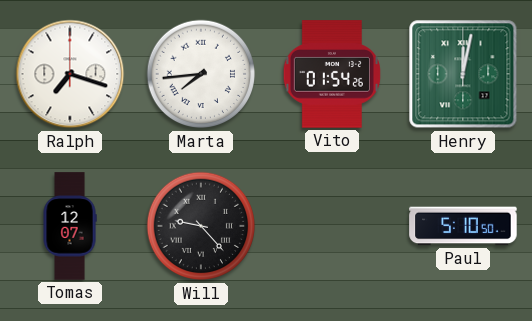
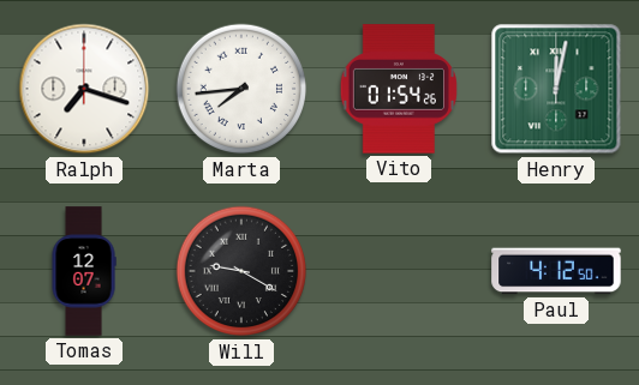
Will: 9:23 -> 9:20 (241, 271)
Paul: 5:10 -> 4:12 (556, 271)
